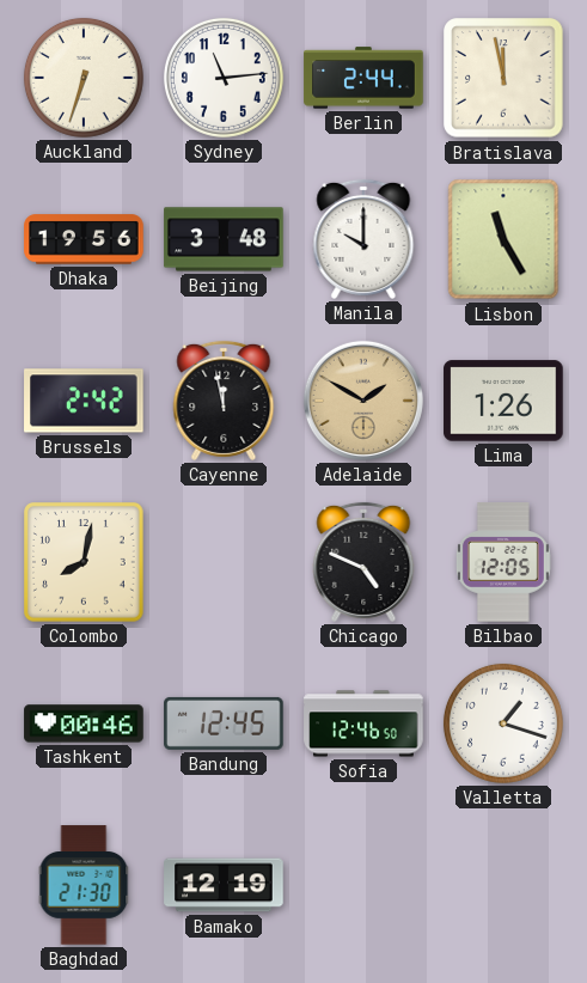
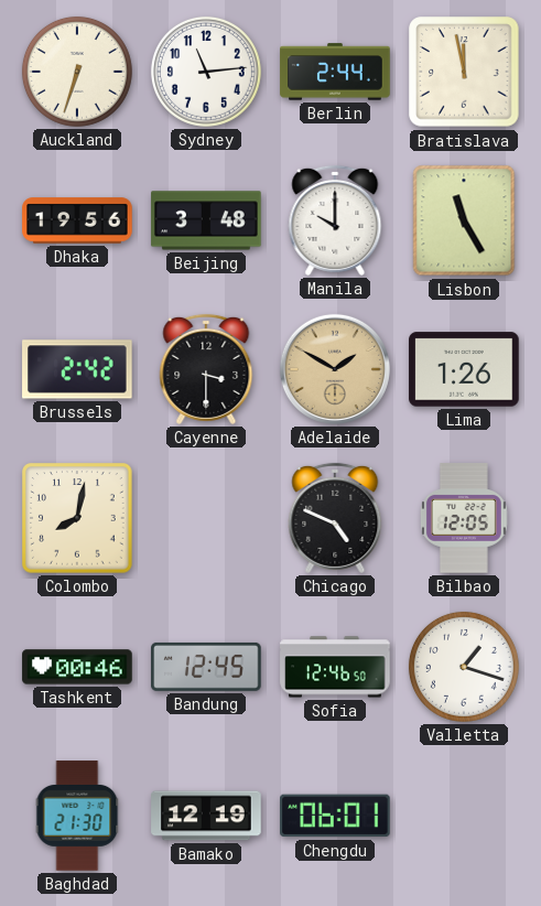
Cayenne: 11:58 -> 3:30 (206, 369)
Chengdu: none -> 06:01 (336, 816)
